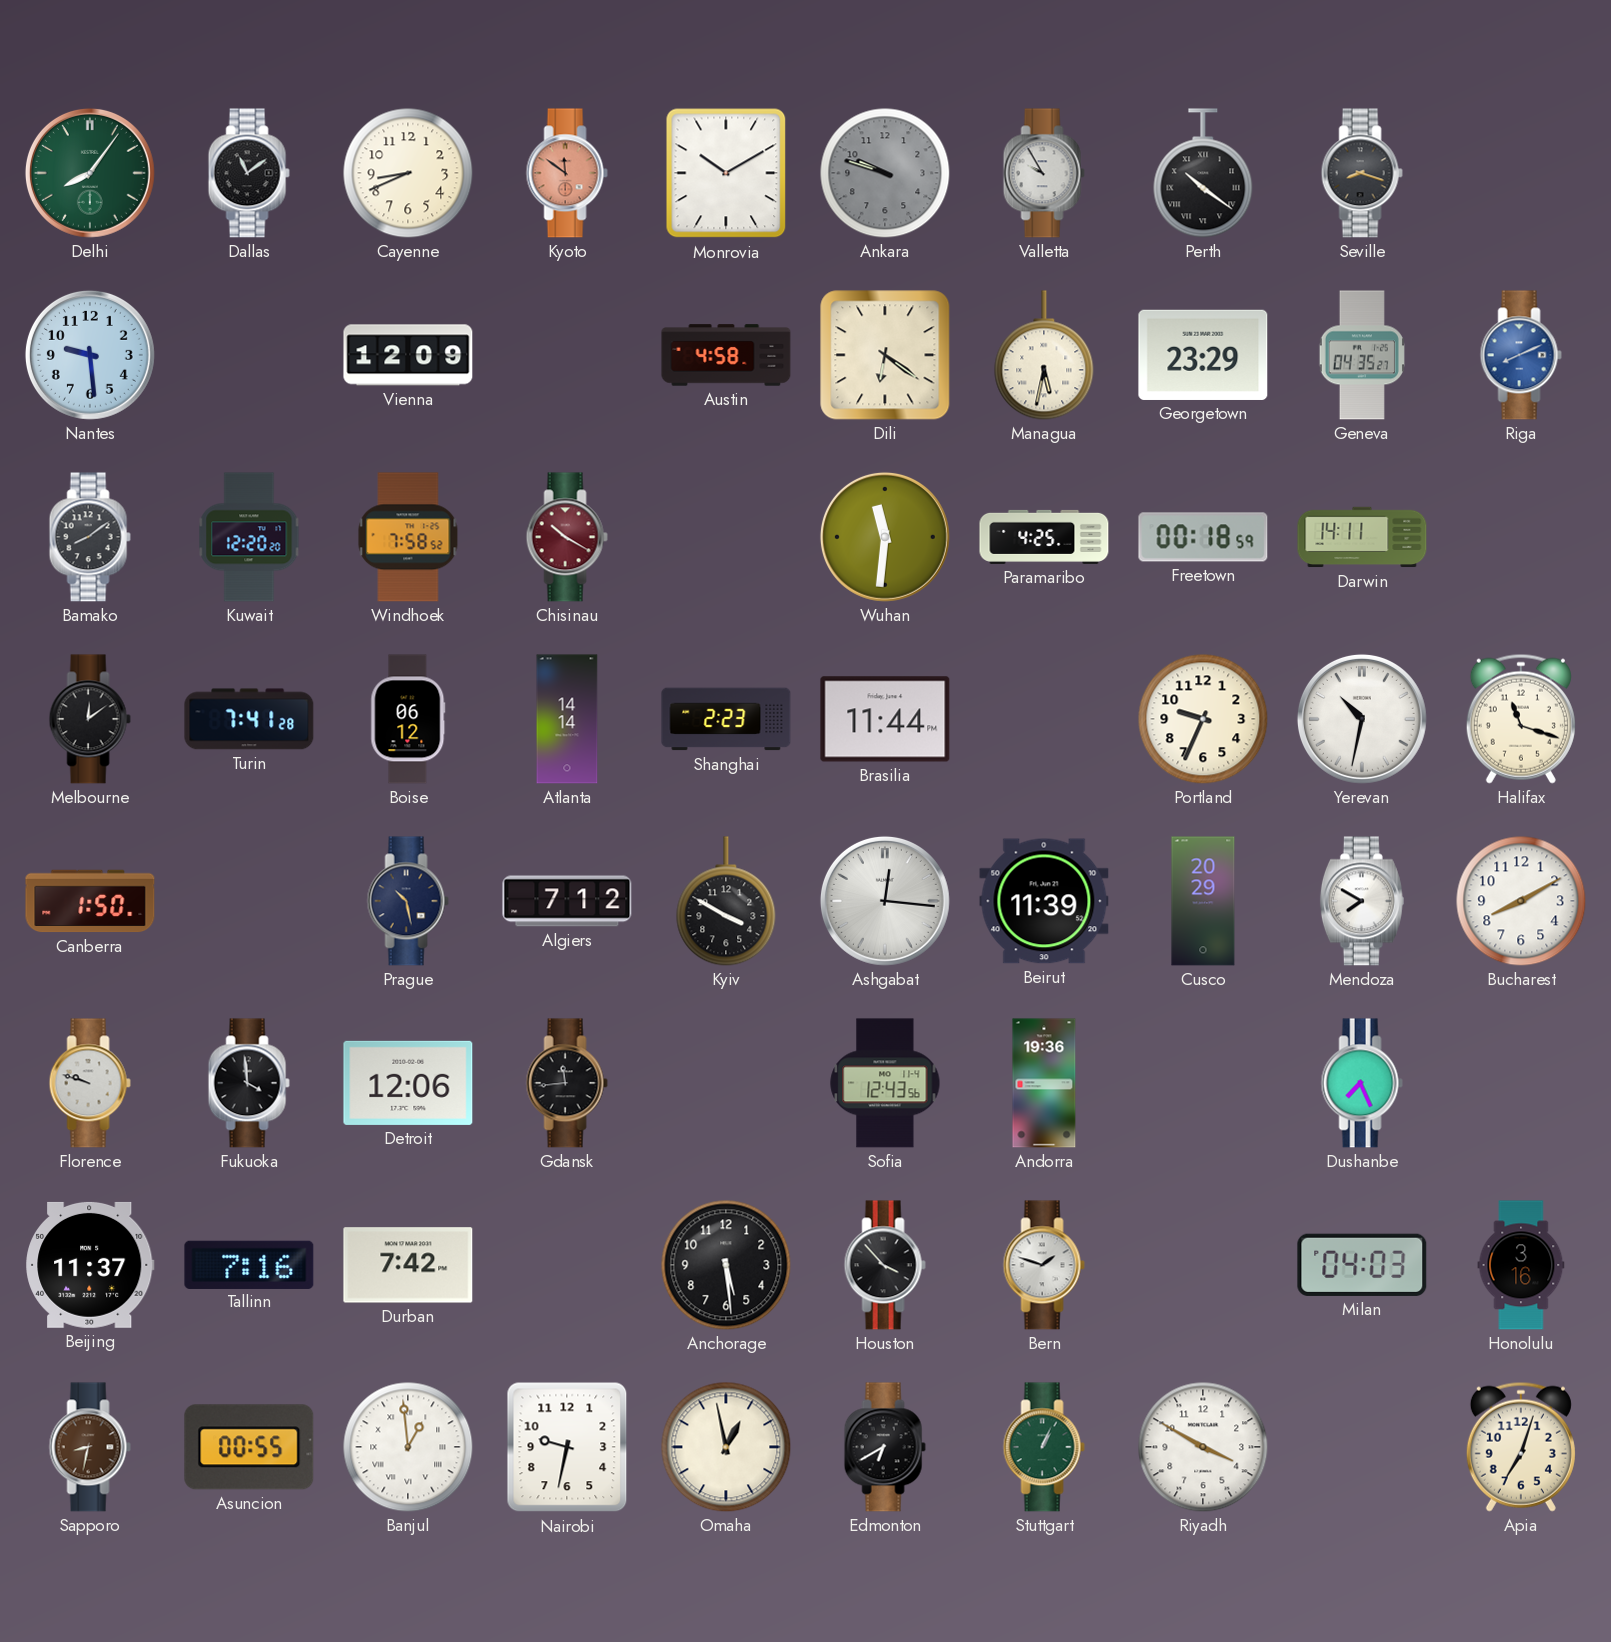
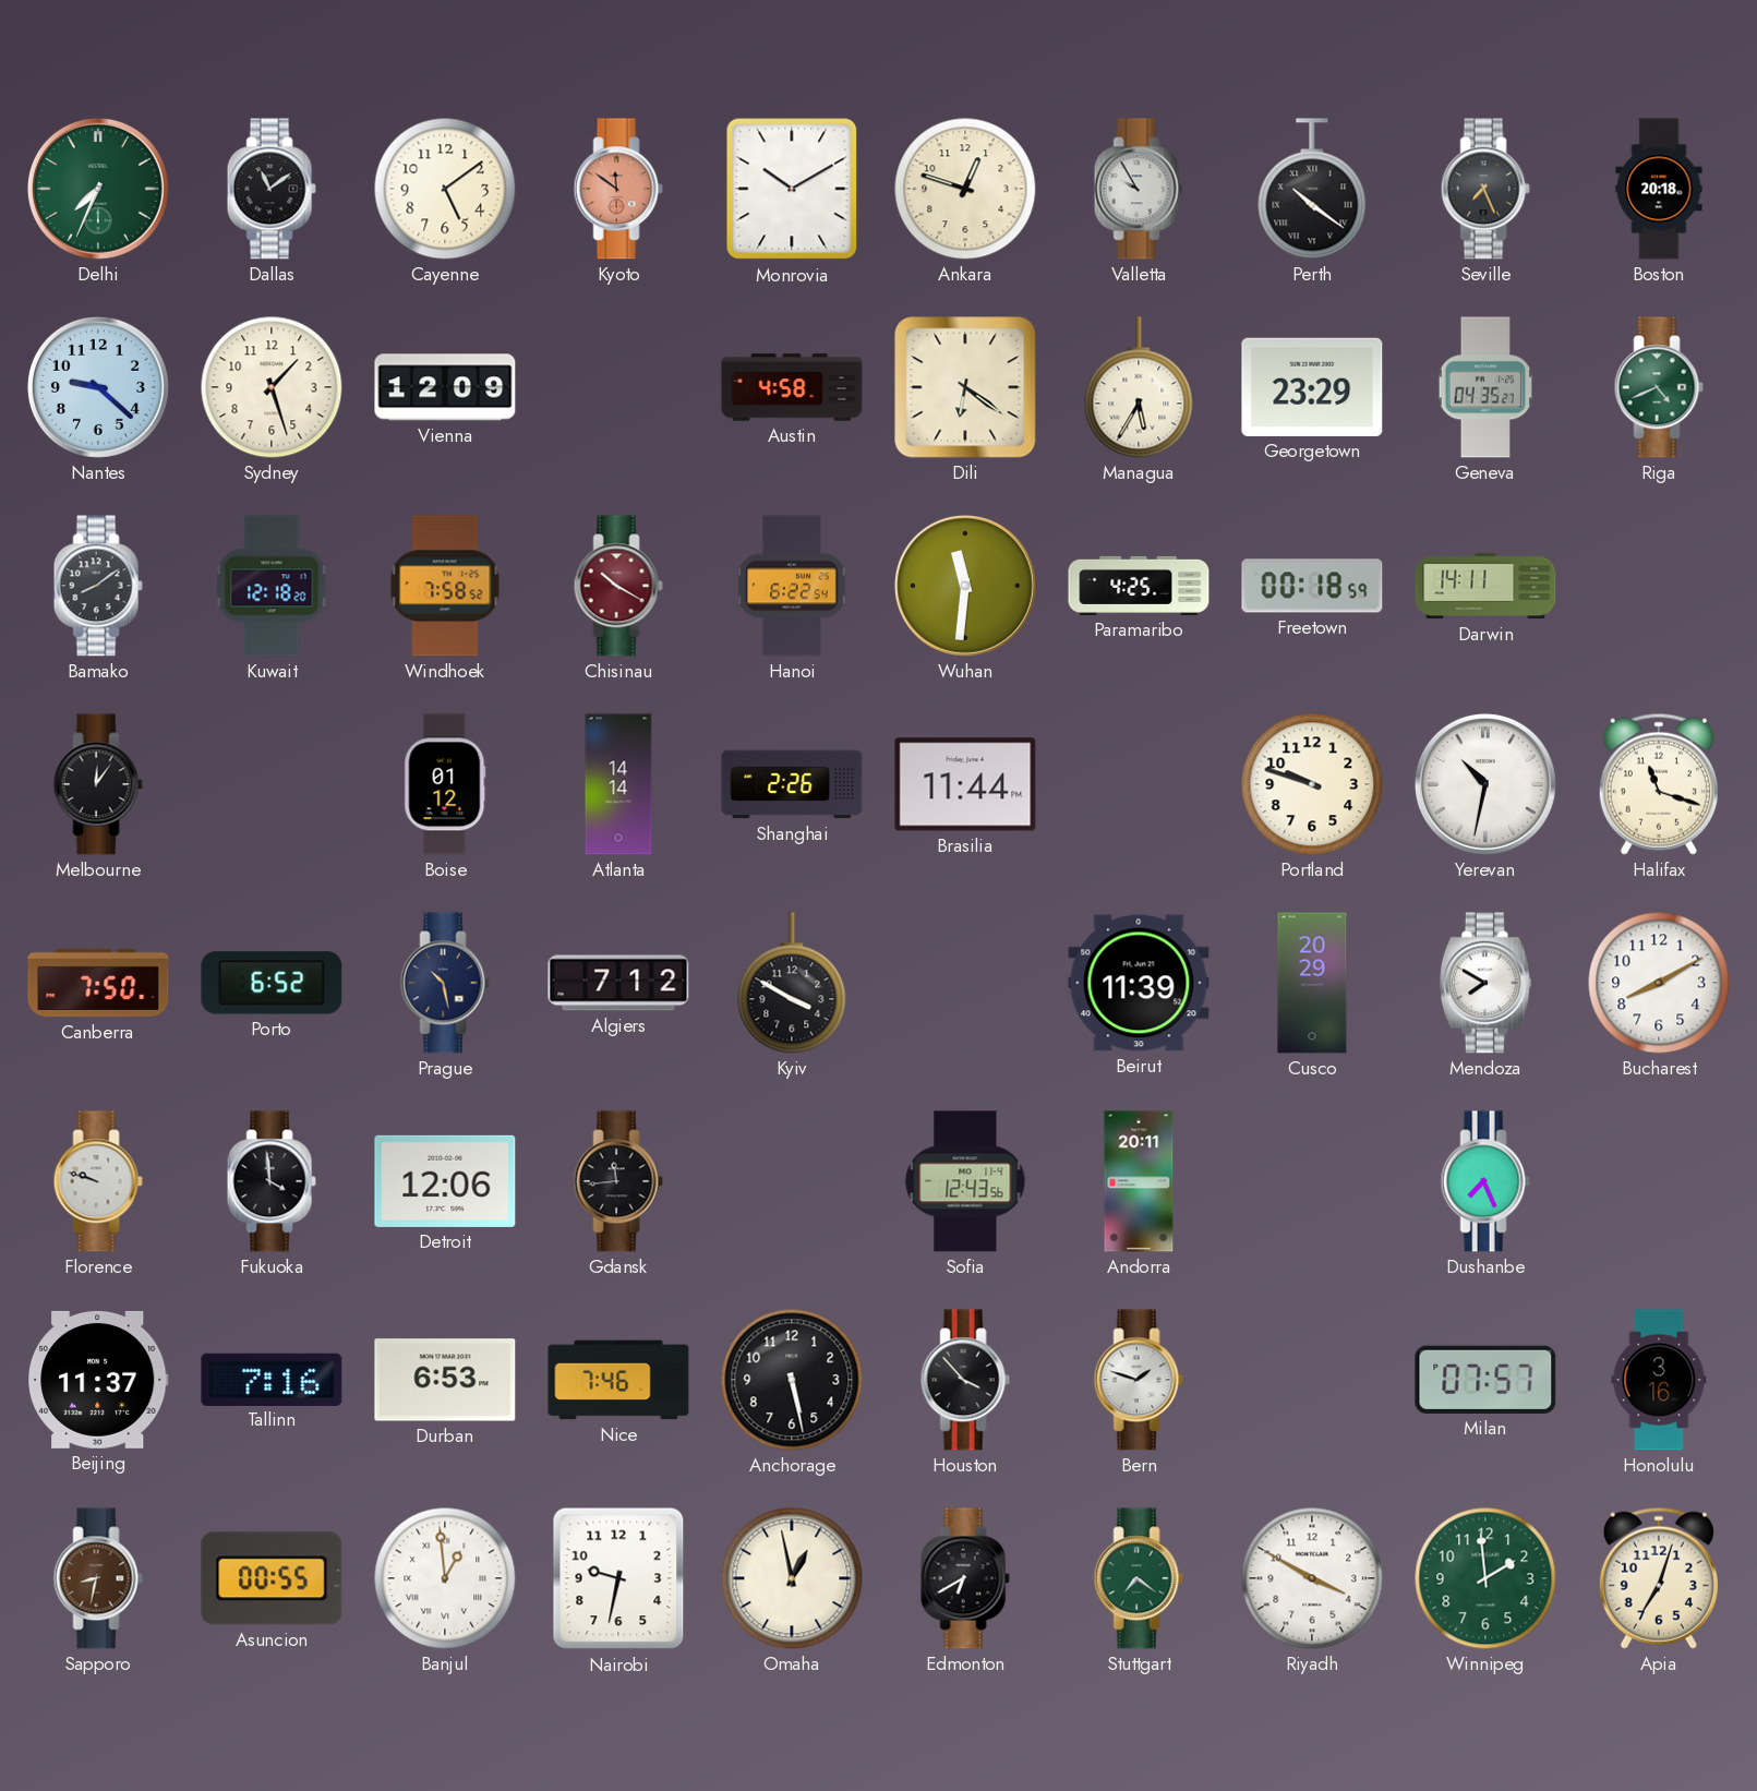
Delhi: 8:06 -> 7:34 (98, 189)
Cayenne: 8:41 -> 5:09 (445, 189)
Ankara: 9:48 -> 12:48 (965, 189)
Ankara dial: grey -> cream (965, 189)
Seville: 8:18 -> 7:26 (1485, 189)
Boston: none -> 20:18 (1659, 189)
Nantes: 9:29 -> 9:22 (98, 387)
Sydney: none -> 1:27 (272, 387)
Managua: 5:32 -> 5:35 (1139, 387)
Riga: 8:11 -> 4:41 (1659, 387)
Riga dial: blue -> green (1659, 387)
Kuwait: 12:20 -> 12:18 (272, 586)
Hanoi: none -> 6:22 (793, 586)
Melbourne: 12:09 -> 12:06 (98, 784)
Turin: 7:41 -> none (249, 719)
Boise: 06:12 -> 01:12 (445, 784)
Shanghai: 2:23 -> 2:26 (792, 784)
Portland: 9:34 -> 9:48 (1312, 784)
Canberra: 1:50 -> 7:50 (98, 983)
Porto: none -> 6:52 (272, 983)
Ashgabat: 12:16 -> none (885, 901)
Andorra: 19:36 -> 20:11 (1139, 1181)
Durban: 7:42 -> 6:53 (445, 1380)
Nice: none -> 7:46 (618, 1380)
Anchorage: 5:29 -> 5:28 (792, 1380)
Milan: 04:03 -> 07:57 (1485, 1380)
Stuttgart: 1:04 -> 7:21 (1139, 1578)
Winnipeg: none -> 1:59 (1485, 1578)
